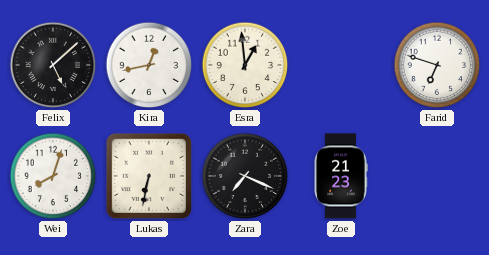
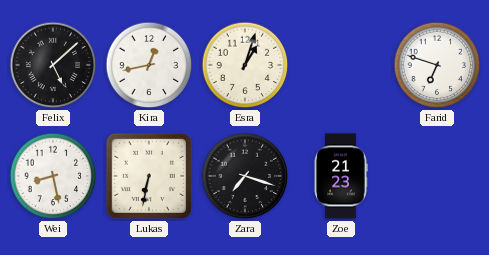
Esra: 12:59 -> 1:03 (245, 65)
Wei: 8:03 -> 8:28 (53, 176)
Zara: 7:19 -> 7:18 (245, 176)
